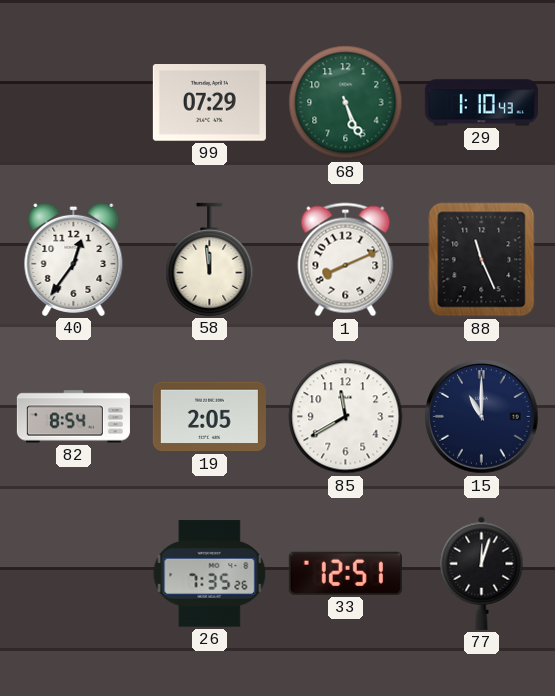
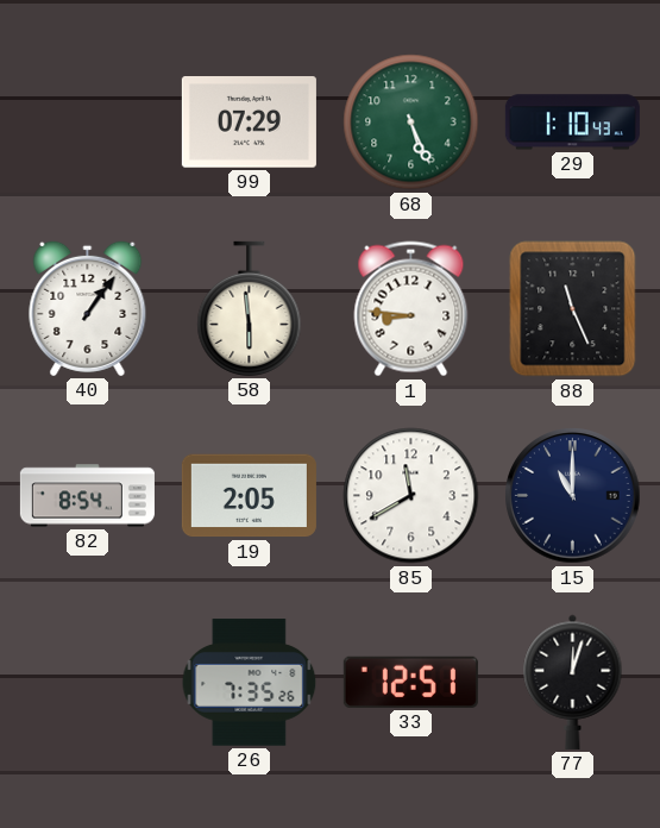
40: 12:36 -> 1:06 (88, 308)
58: 11:59 -> 5:59 (250, 308)
1: 8:11 -> 8:46 (411, 309)
